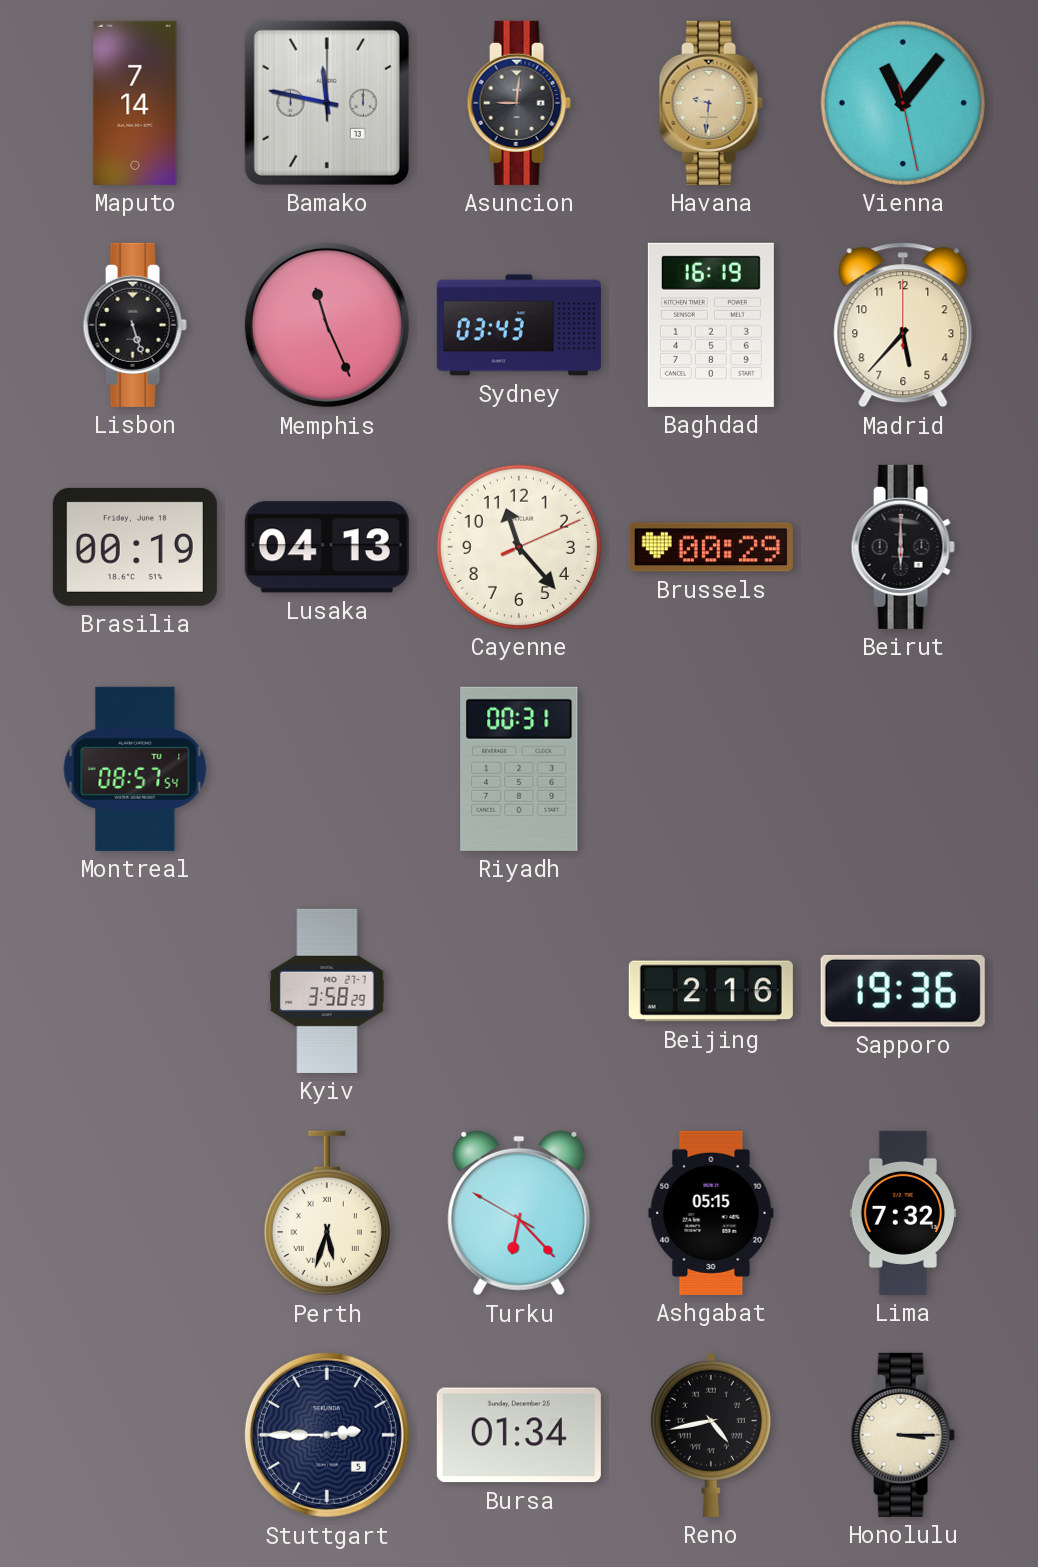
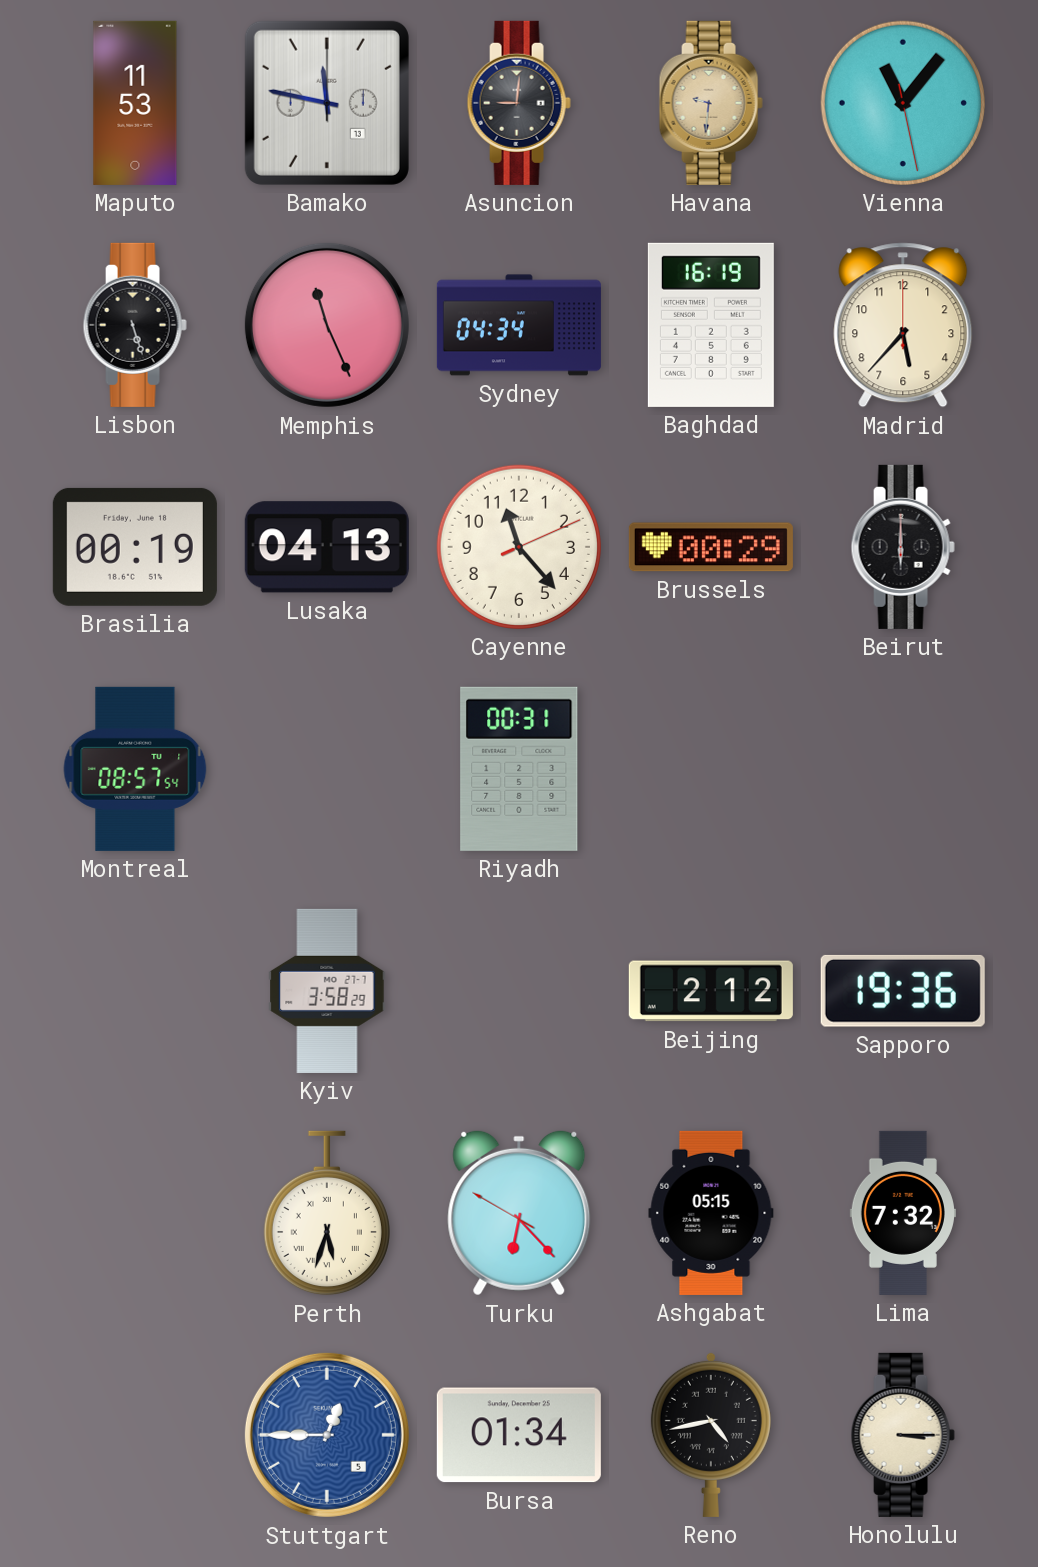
Maputo: 7:14 -> 11:53 (135, 103)
Sydney: 03:43 -> 04:34 (519, 325)
Beijing: 2:16 -> 2:12 (711, 991)
Stuttgart: 2:45 -> 12:45 (327, 1435)
Stuttgart dial: navy -> blue (327, 1435)
